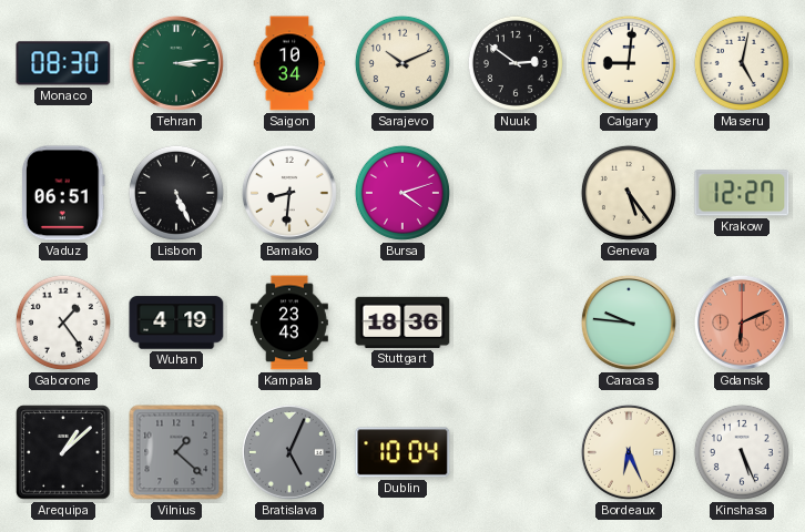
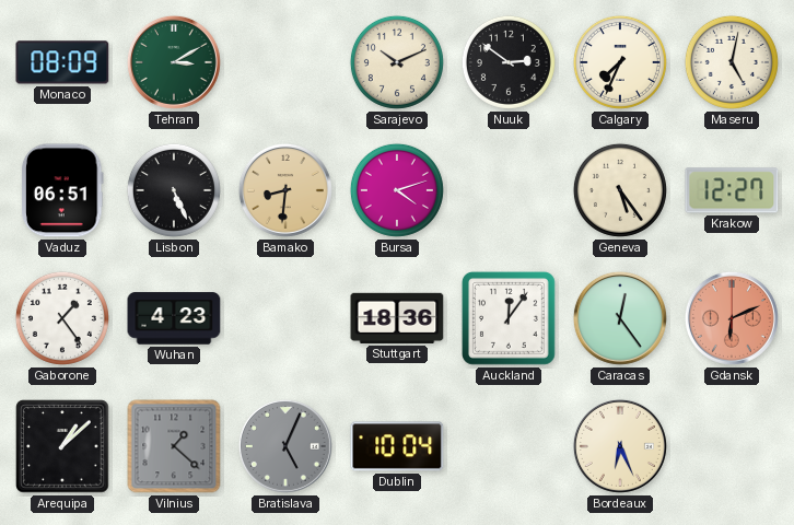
Monaco: 08:30 -> 08:09 (62, 62)
Tehran: 3:14 -> 3:10 (174, 62)
Saigon: 10:34 -> none (289, 63)
Calgary: 9:01 -> 7:34 (620, 62)
Bamako dial: white -> champagne (285, 190)
Wuhan: 4:19 -> 4:23 (174, 318)
Kampala: 23:43 -> none (289, 323)
Auckland: none -> 12:06 (509, 318)
Caracas: 9:46 -> 12:24 (620, 318)
Kinshasa: 5:26 -> none (742, 452)
